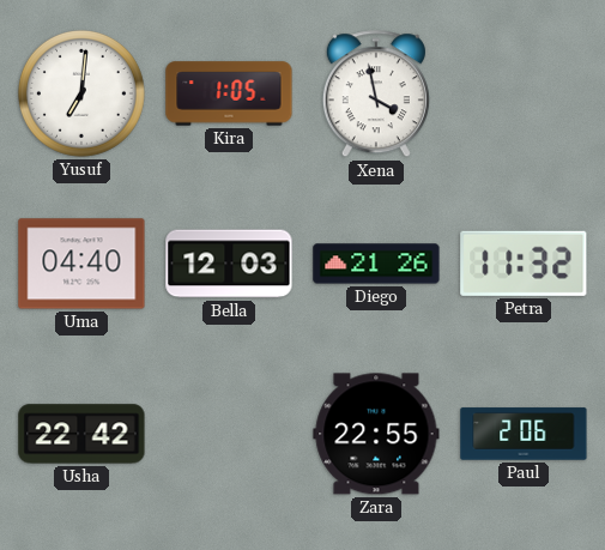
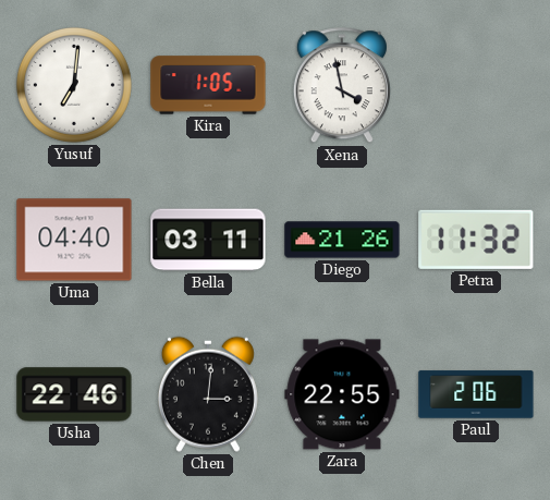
Bella: 12:03 -> 03:11 (208, 240)
Usha: 22:42 -> 22:46 (74, 394)
Chen: none -> 3:01 (208, 394)
